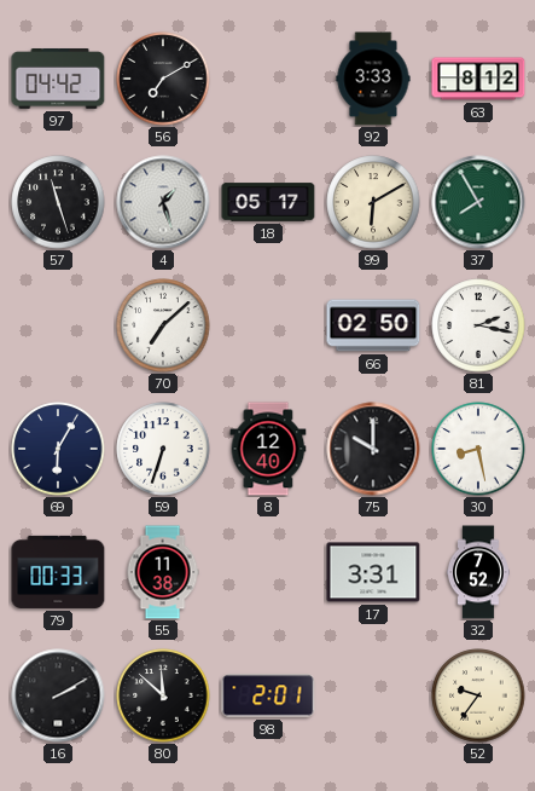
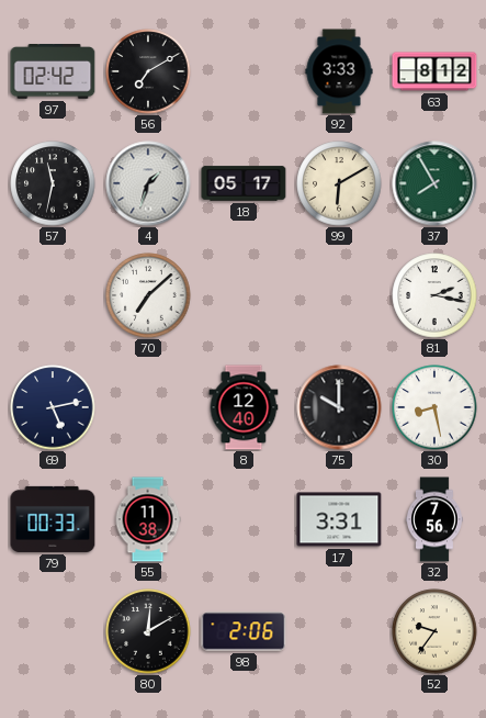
97: 04:42 -> 02:42 (53, 71)
57: 11:27 -> 11:32 (53, 183)
4: 1:27 -> 1:33 (148, 183)
66: 02:50 -> none (373, 325)
69: 6:05 -> 5:13 (53, 407)
59: 6:33 -> none (163, 449)
32: 7:52 -> 7:56 (436, 519)
16: 2:10 -> none (58, 695)
80: 11:52 -> 12:10 (148, 631)
98: 2:01 -> 2:06 (244, 631)
